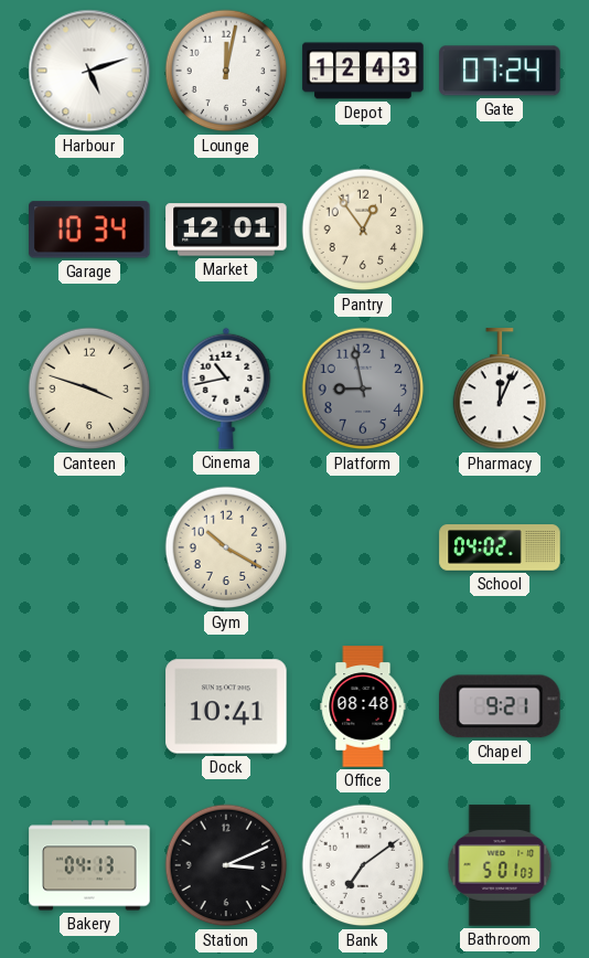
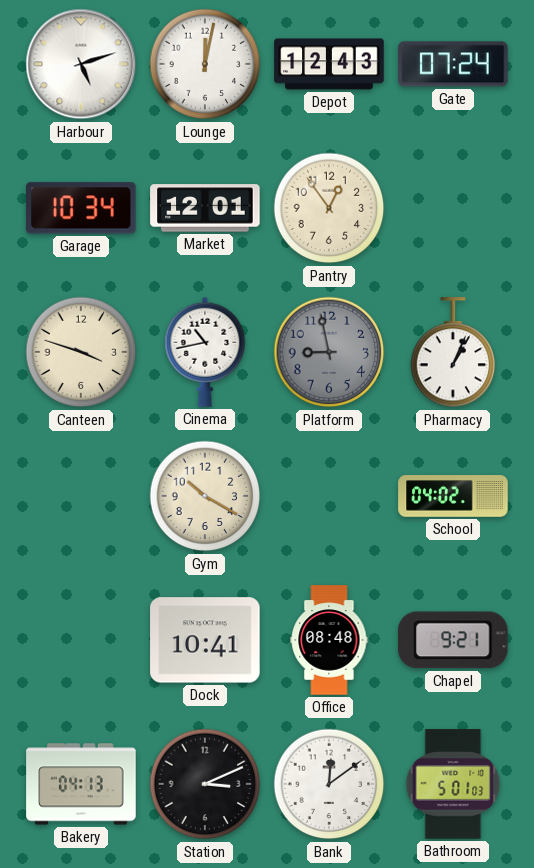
Pharmacy: 12:04 -> 1:04 (453, 353)
Bank: 7:09 -> 12:09 (329, 784)
